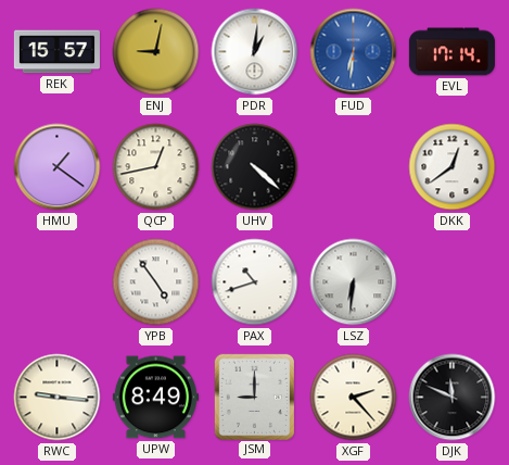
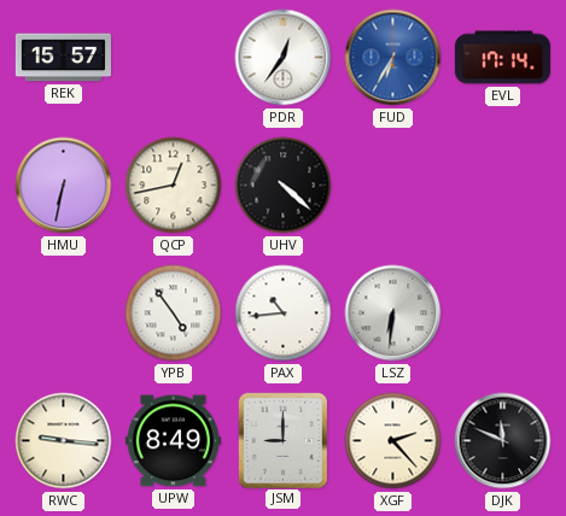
ENJ: 9:02 -> none (156, 52)
PDR: 1:01 -> 12:36 (284, 58)
FUD: 6:31 -> 6:35 (393, 58)
HMU: 1:21 -> 6:32 (64, 186)
DKK: 12:39 -> none (453, 167)
PAX: 10:42 -> 10:44 (284, 313)
